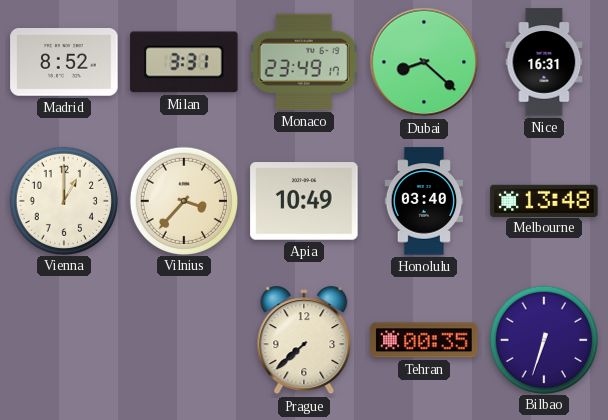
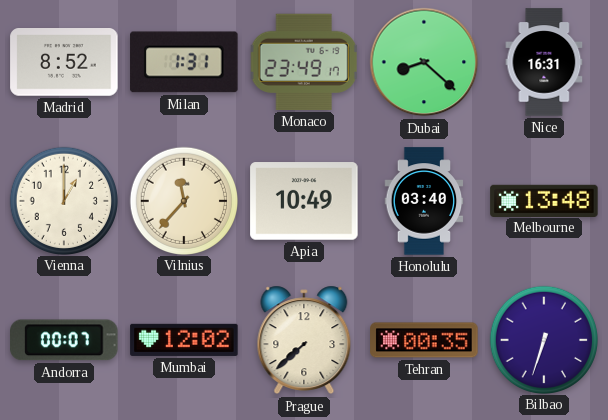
Milan: 3:31 -> 1:31 (184, 62)
Vilnius: 3:37 -> 11:37 (183, 200)
Andorra: none -> 00:07 (64, 340)
Mumbai: none -> 12:02 (184, 340)
